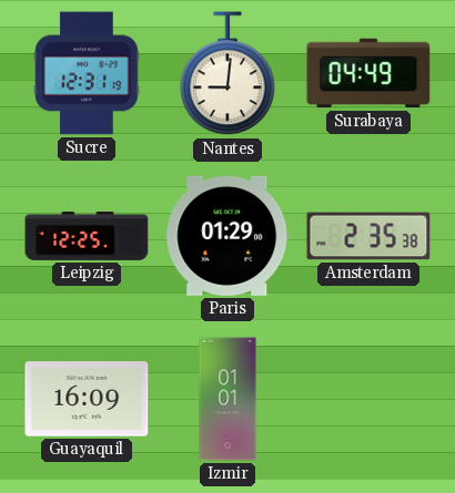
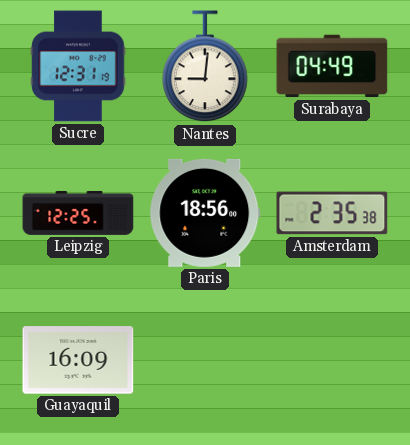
Paris: 01:29 -> 18:56 (205, 213)
Izmir: 01:01 -> none (228, 399)
